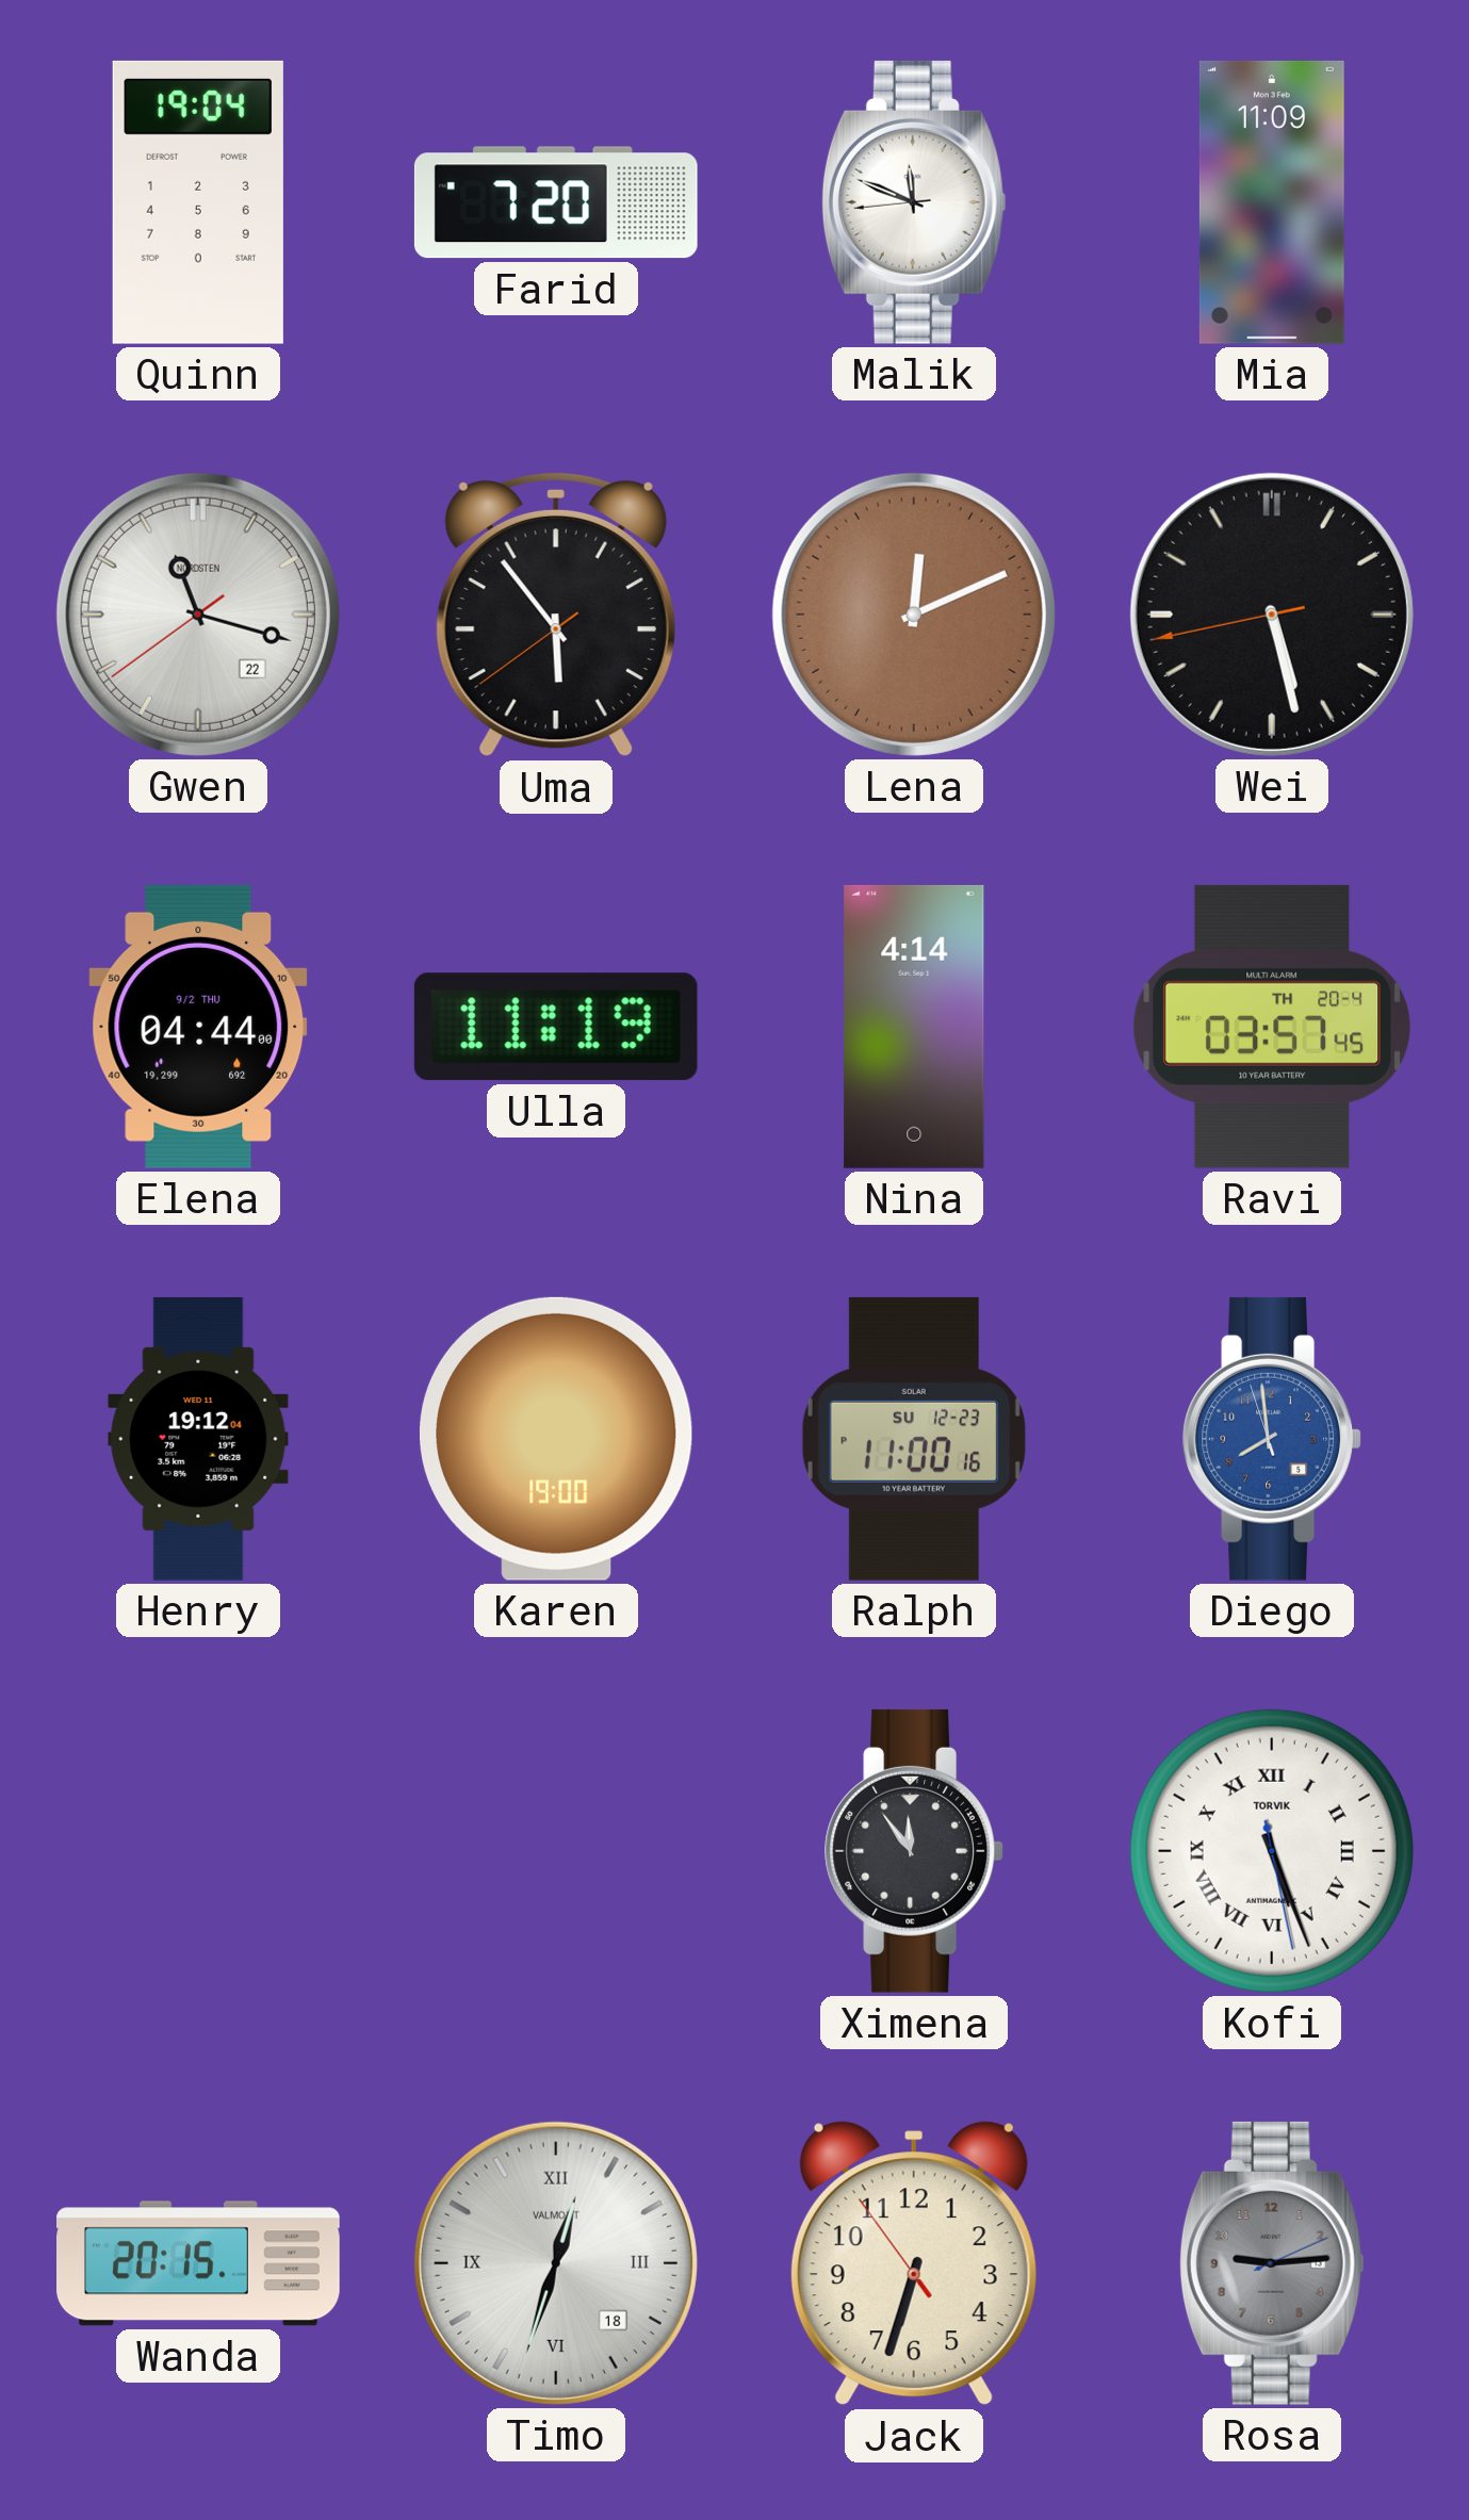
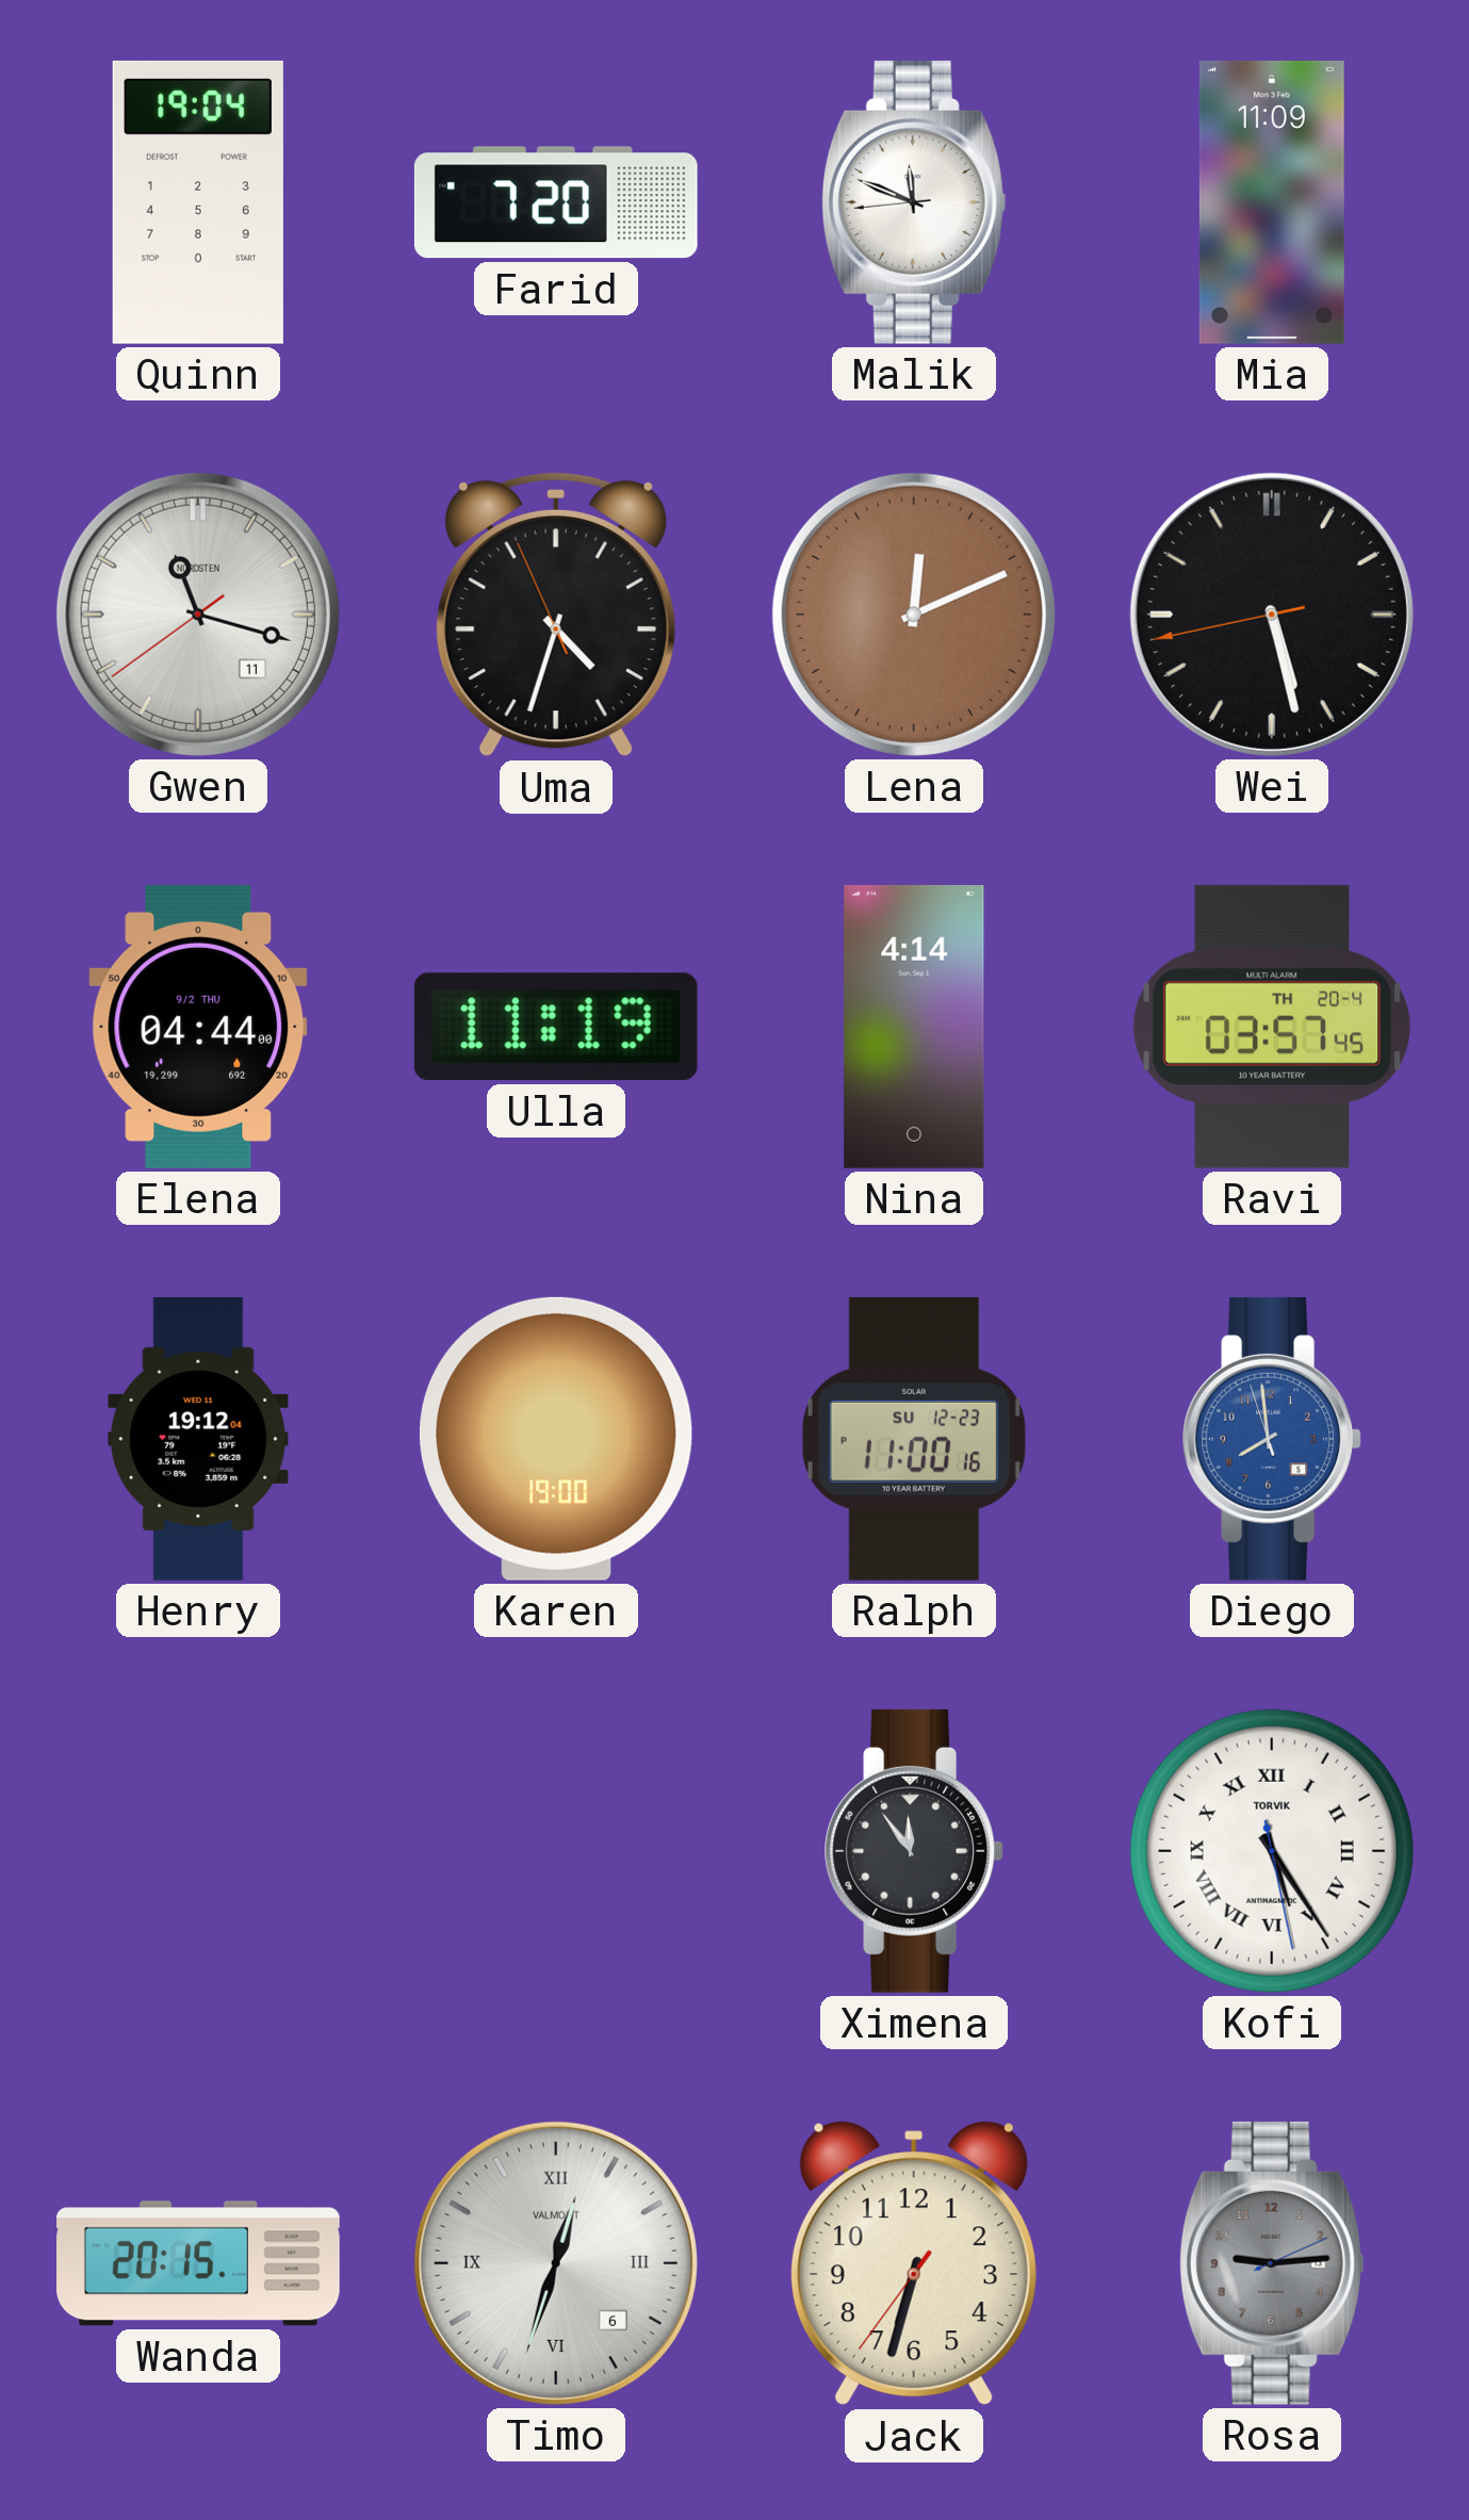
Gwen date: 22 -> 11 (198, 615)
Uma: 5:53 -> 4:32 (556, 615)
Kofi: 5:26 -> 5:24 (1272, 1851)
Timo date: 18 -> 6 (556, 2263)
Jack: 6:32:54 -> 6:32:36 (914, 2263)
